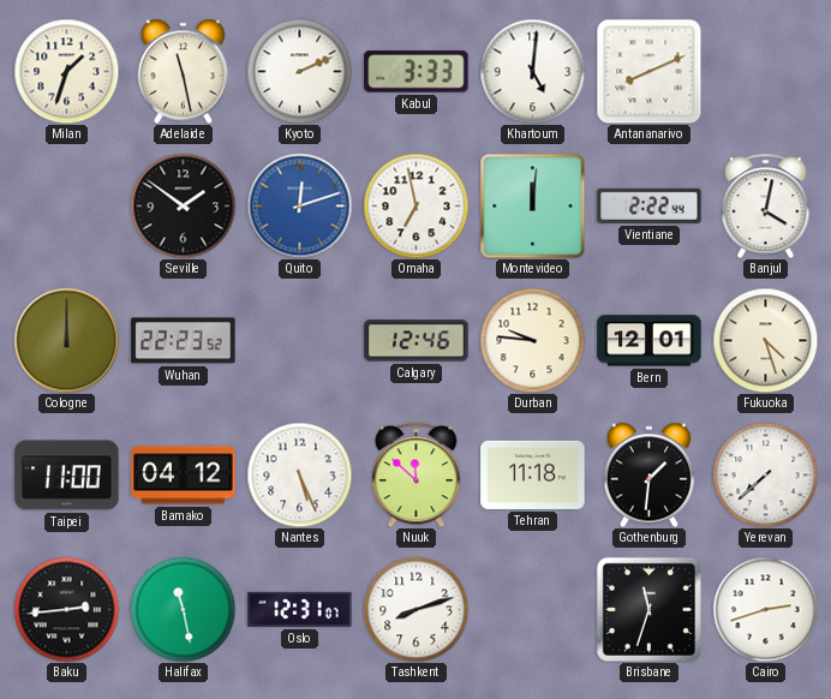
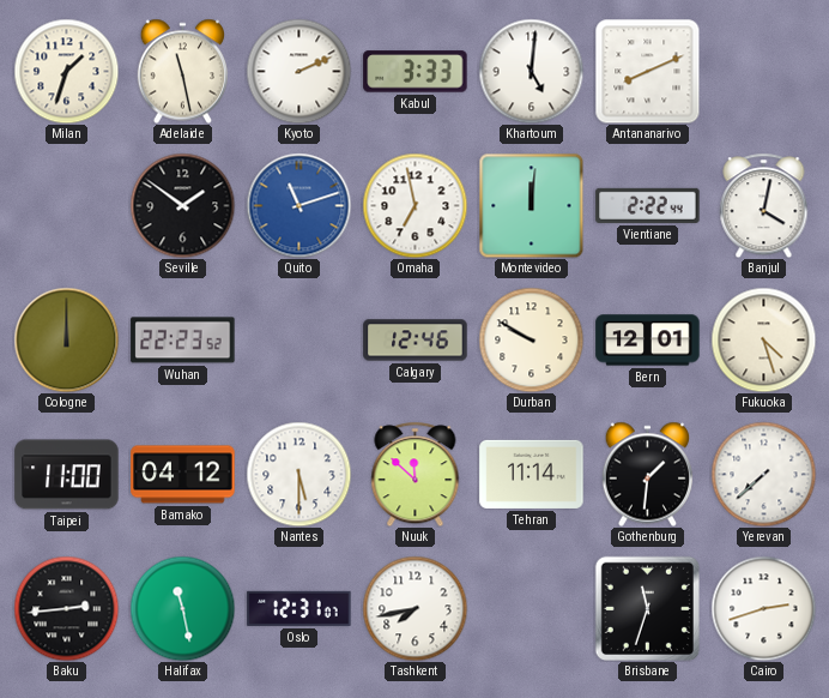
Quito: 12:12 -> 11:12 (298, 205)
Durban: 9:46 -> 9:50 (531, 339)
Nantes: 5:26 -> 5:30 (298, 474)
Tehran: 11:18 -> 11:14 (532, 474)
Tashkent: 8:12 -> 7:43 (414, 608)
